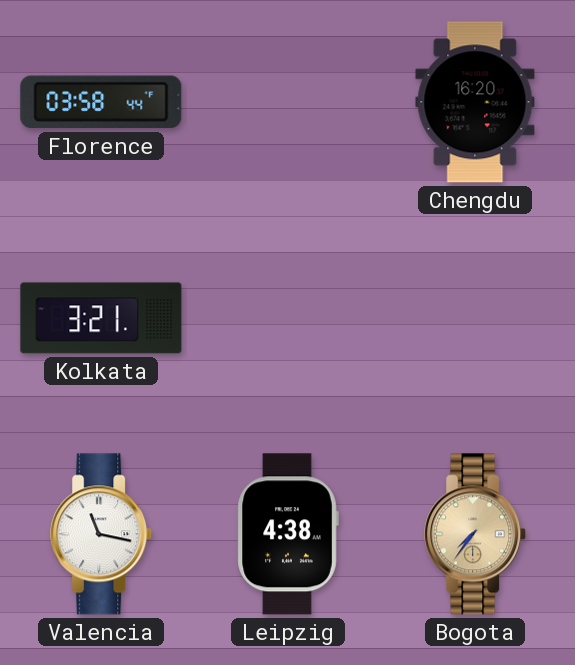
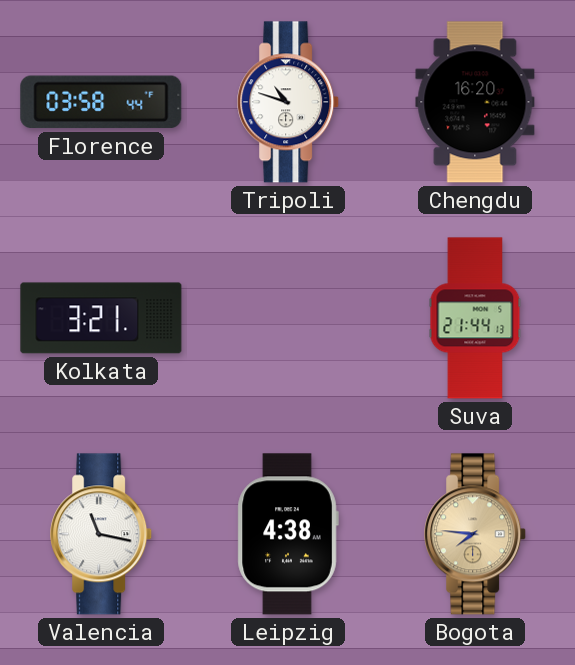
Tripoli: none -> 10:48 (289, 102)
Suva: none -> 21:44 (475, 318)
Bogota: 7:36 -> 7:46 (476, 534)
